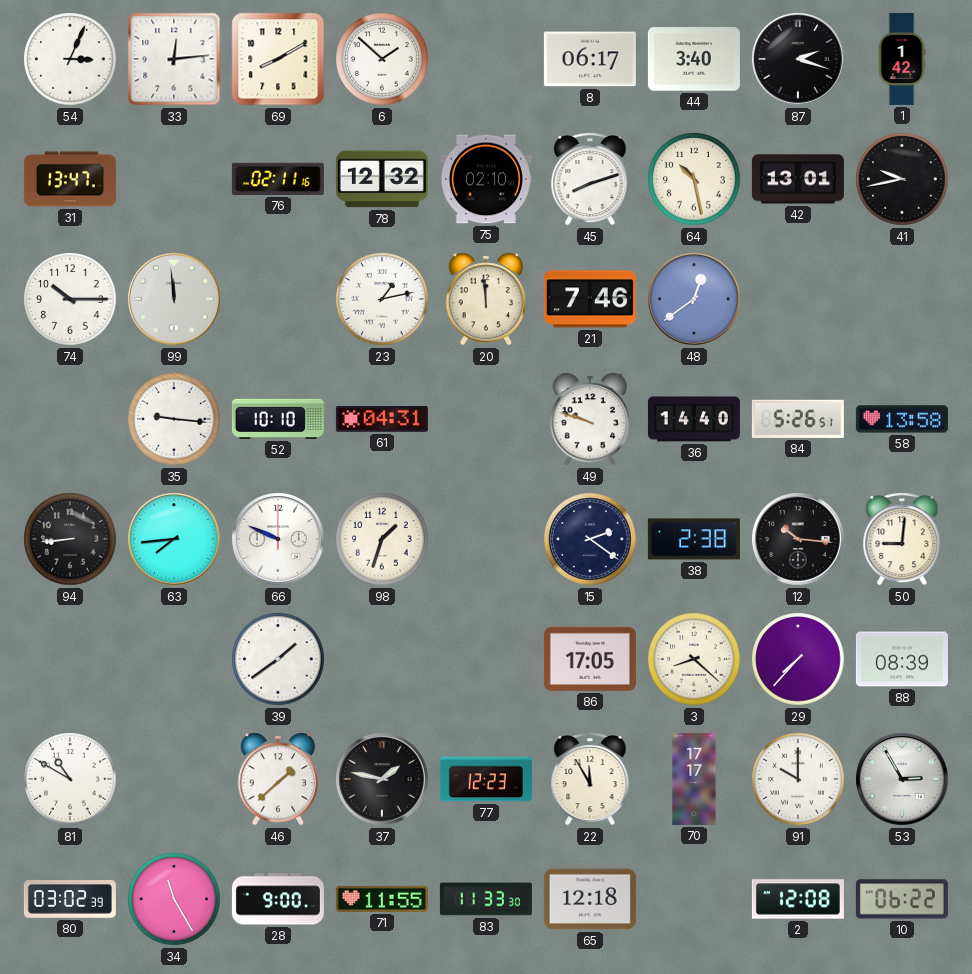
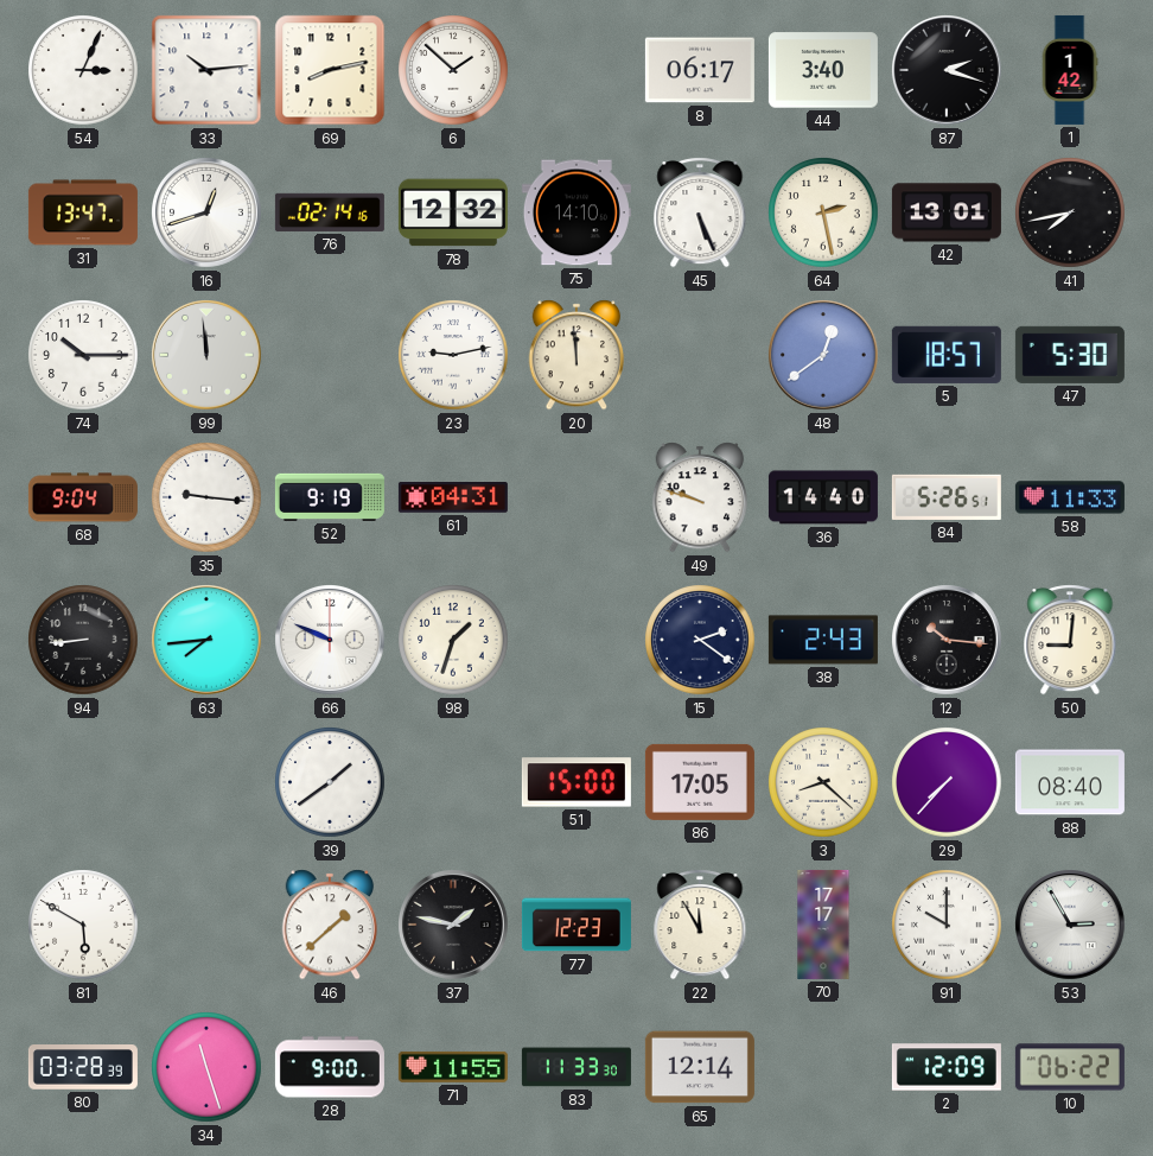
33: 12:14 -> 10:14 (206, 70)
69: 8:10 -> 8:13 (330, 70)
16: none -> 12:42 (208, 214)
76: 02:11 -> 02:14 (330, 212)
75: 02:10 -> 14:10 (576, 212)
45: 8:12 -> 5:26 (700, 212)
64: 10:28 -> 2:28 (823, 212)
41: 9:43 -> 7:43 (1070, 212)
23: 1:13 -> 9:13 (453, 355)
21: 7:46 -> none (590, 299)
5: none -> 18:57 (947, 355)
47: none -> 5:30 (1070, 355)
68: none -> 9:04 (83, 497)
52: 10:10 -> 9:19 (330, 497)
58: 13:58 -> 11:33 (1070, 497)
38: 2:38 -> 2:43 (823, 640)
51: none -> 15:00 (576, 782)
88: 08:39 -> 08:40 (1070, 782)
81: 10:50 -> 5:50 (83, 925)
80: 03:02 -> 03:28 (83, 1068)
34: 11:25 -> 11:27 (206, 1067)
65: 12:18 -> 12:14 (700, 1067)
2: 12:08 -> 12:09 (947, 1067)
